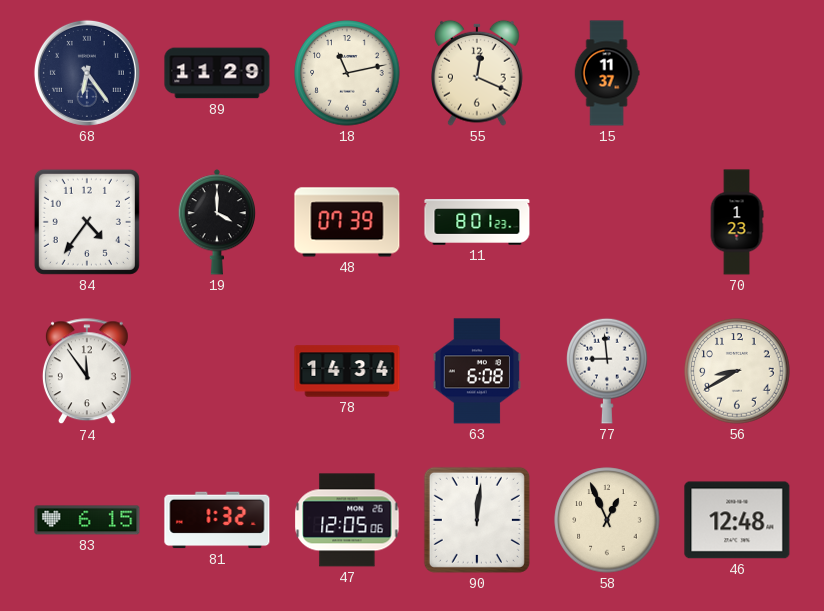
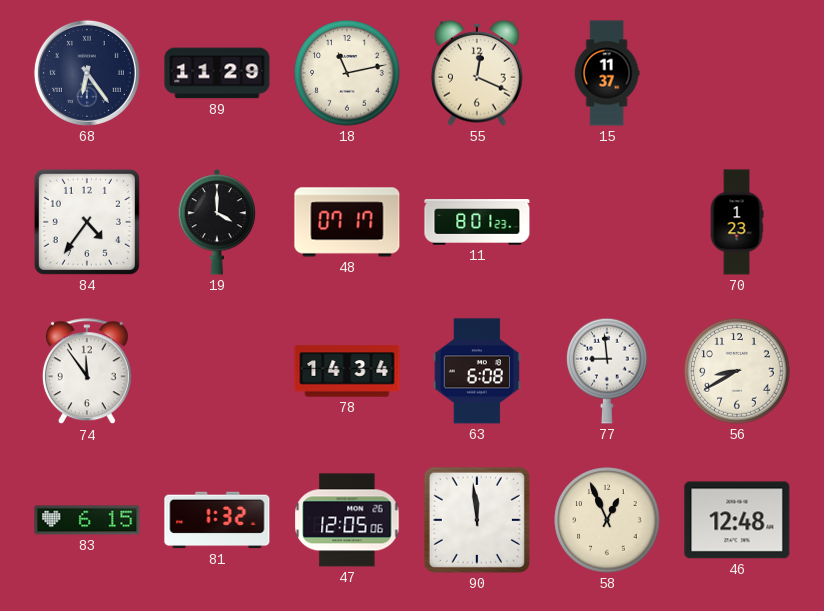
48: 07:39 -> 07:17 (347, 222)
90: 12:01 -> 11:59 (477, 520)
